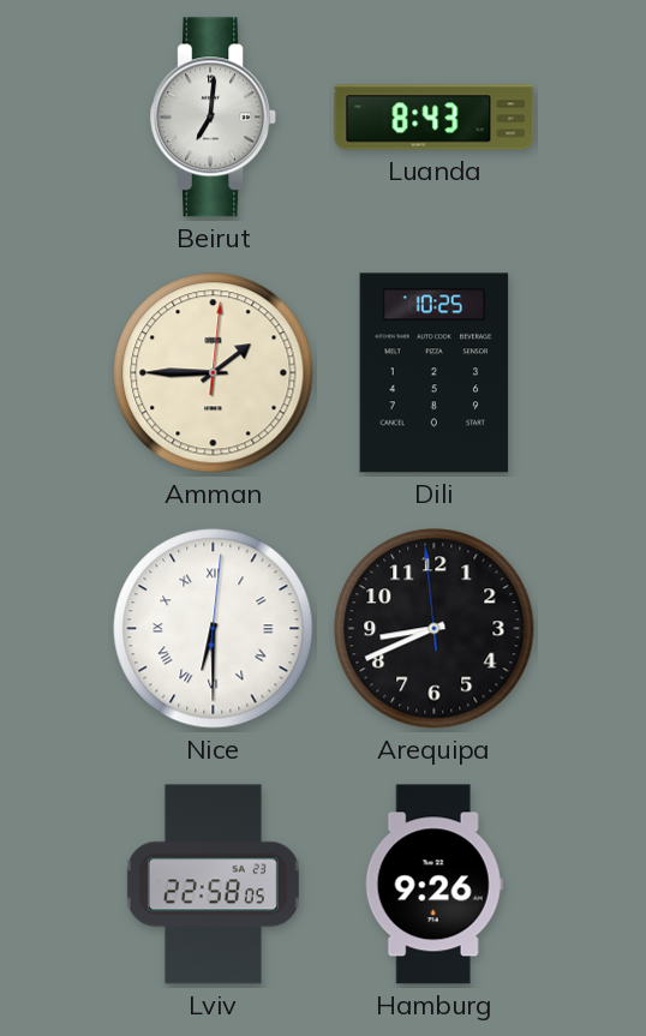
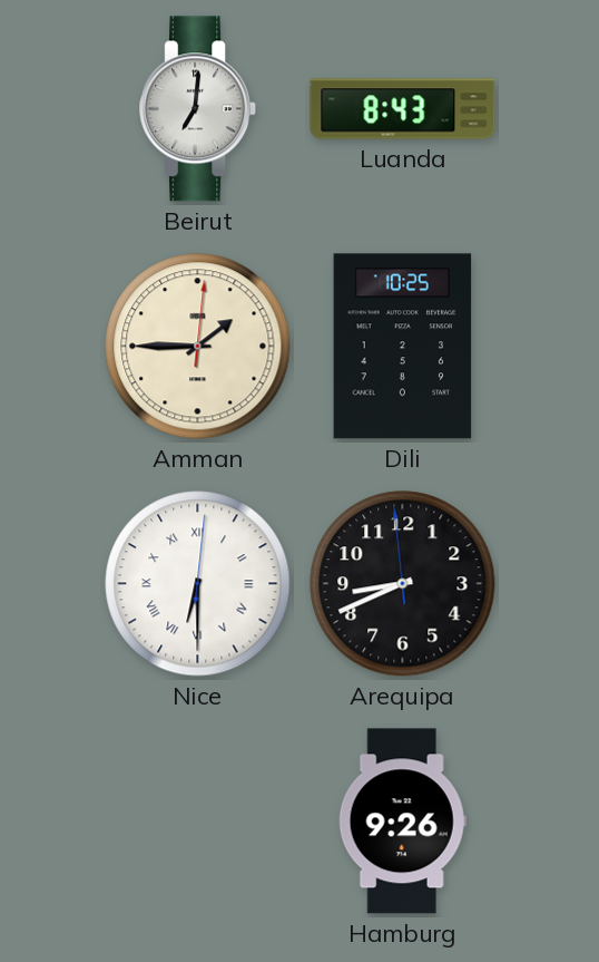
Lviv: 22:58 -> none (213, 885)
